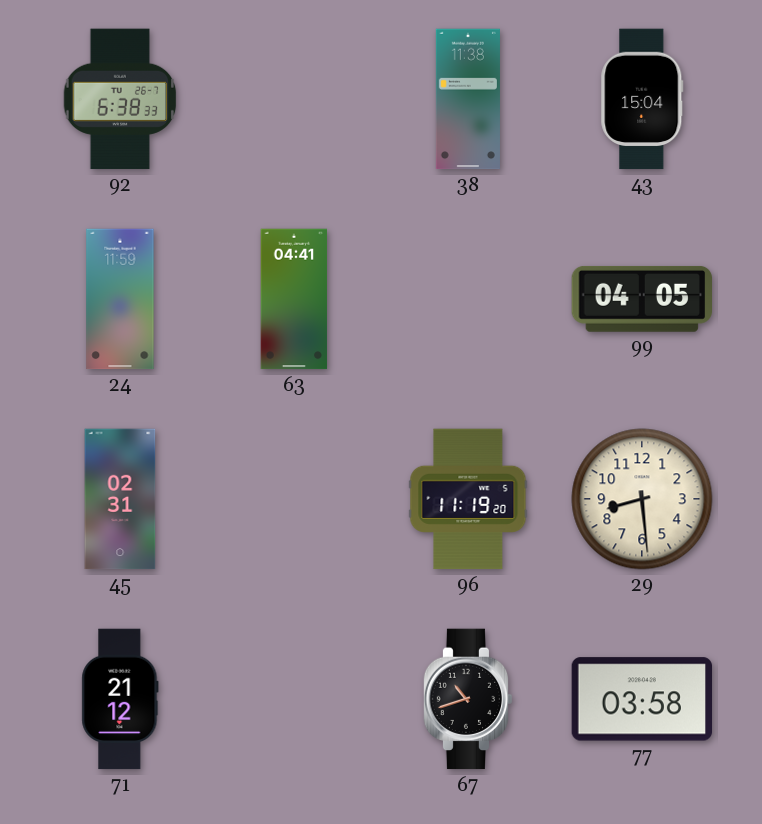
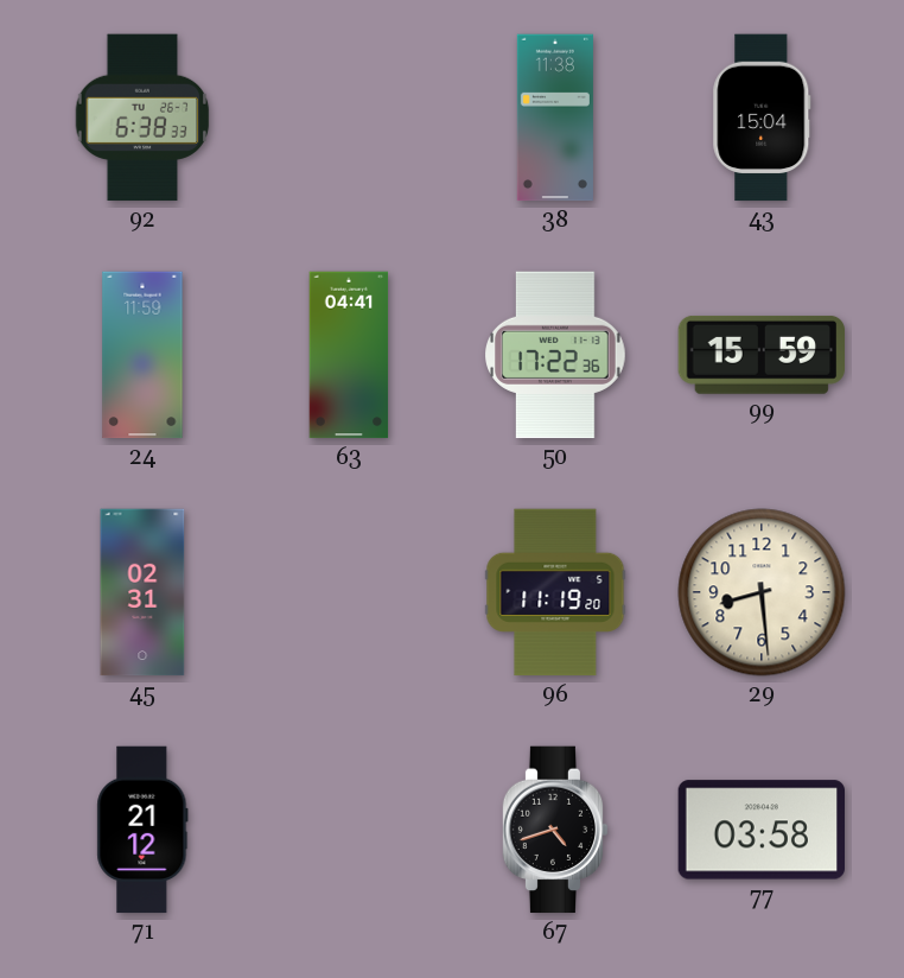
50: none -> 17:22 (556, 355)
99: 04:05 -> 15:59 (762, 355)
67: 10:42 -> 4:42 (555, 830)
